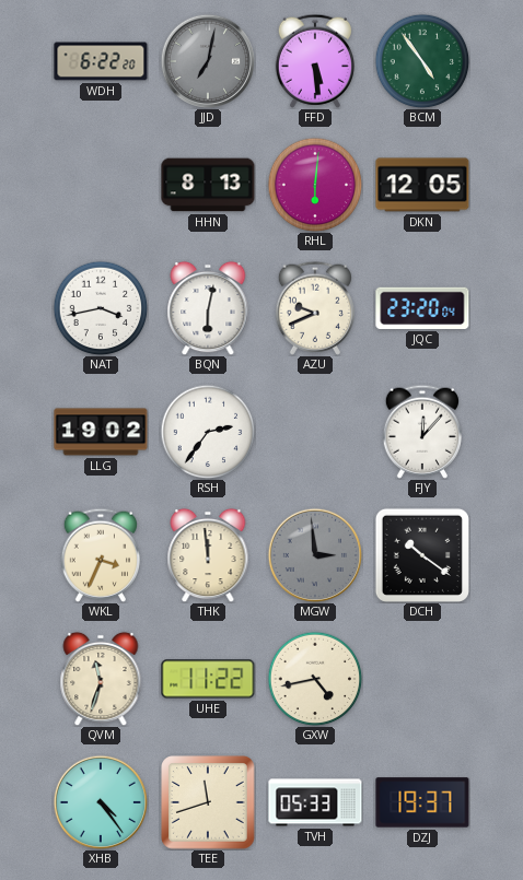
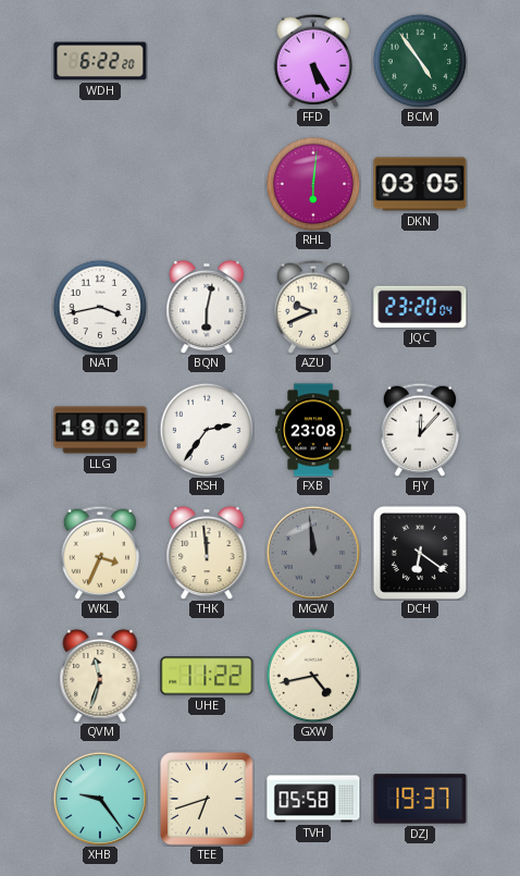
JJD: 7:02 -> none (208, 61)
FFD: 5:29 -> 5:25 (312, 61)
HHN: 8:13 -> none (208, 185)
DKN: 12:05 -> 03:05 (420, 184)
FXB: none -> 23:08 (313, 430)
MGW: 2:59 -> 11:59 (313, 553)
DCH: 10:21 -> 6:21 (420, 553)
XHB: 4:24 -> 9:24 (100, 799)
TEE: 11:42 -> 6:42 (207, 799)
TVH: 05:33 -> 05:58 (313, 799)
